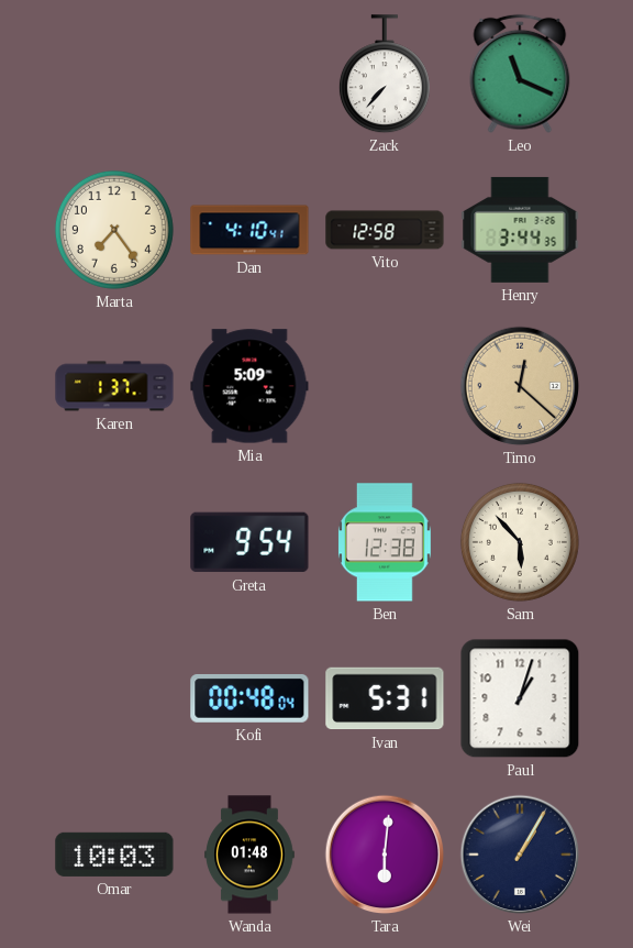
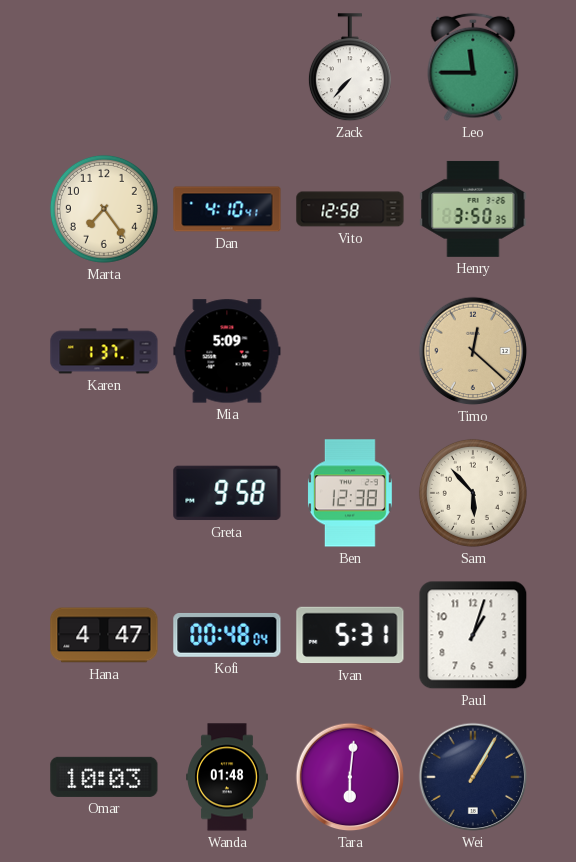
Leo: 11:19 -> 11:45 (473, 67)
Henry: 3:44 -> 3:50 (473, 209)
Greta: 9:54 -> 9:58 (227, 493)
Hana: none -> 4:47 (104, 635)
